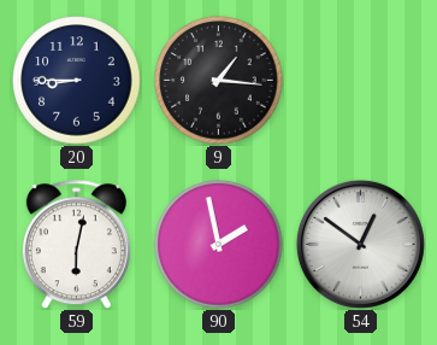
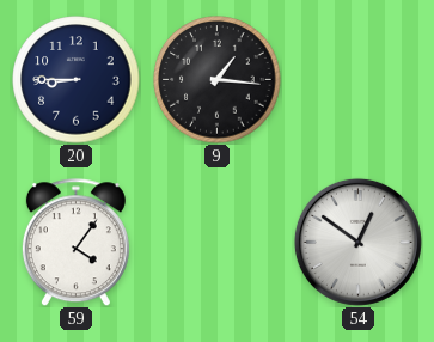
59: 6:02 -> 4:06 (75, 243)
90: 1:58 -> none (219, 245)
